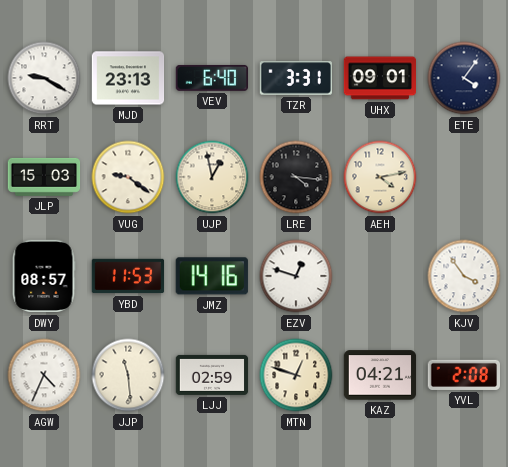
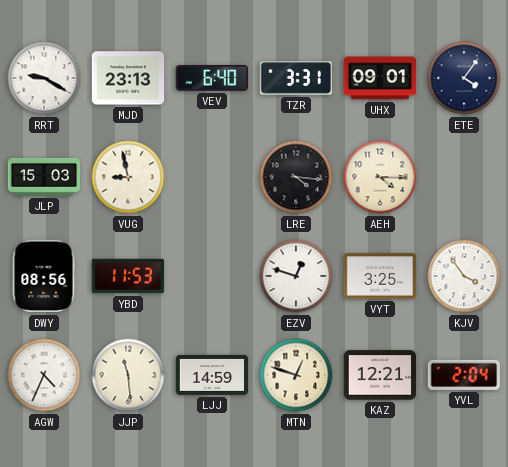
VUG: 9:21 -> 8:58 (128, 177)
UJP: 12:58 -> none (212, 177)
AEH: 4:13 -> 4:15 (380, 177)
DWY: 08:57 -> 08:56 (44, 276)
JMZ: 14:16 -> none (212, 276)
VYT: none -> 3:25 (380, 276)
LJJ: 02:59 -> 14:59 (212, 375)
KAZ: 04:21 -> 12:21 (380, 375)
YVL: 2:08 -> 2:04 (463, 375)
